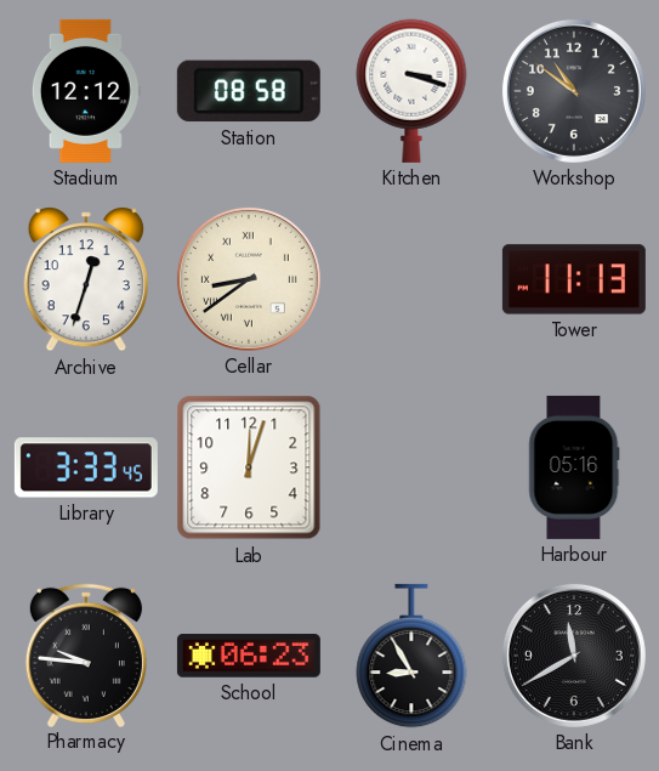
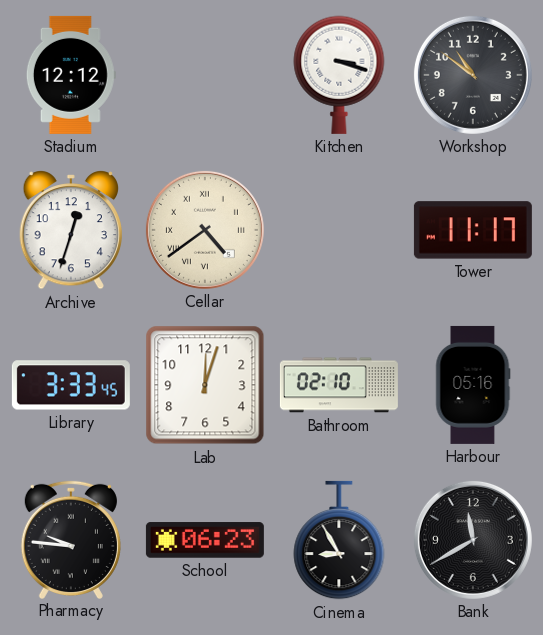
Station: 08:58 -> none (249, 91)
Cellar: 8:39 -> 4:39 (205, 230)
Tower: 11:13 -> 11:17 (473, 230)
Bathroom: none -> 02:10 (339, 385)
